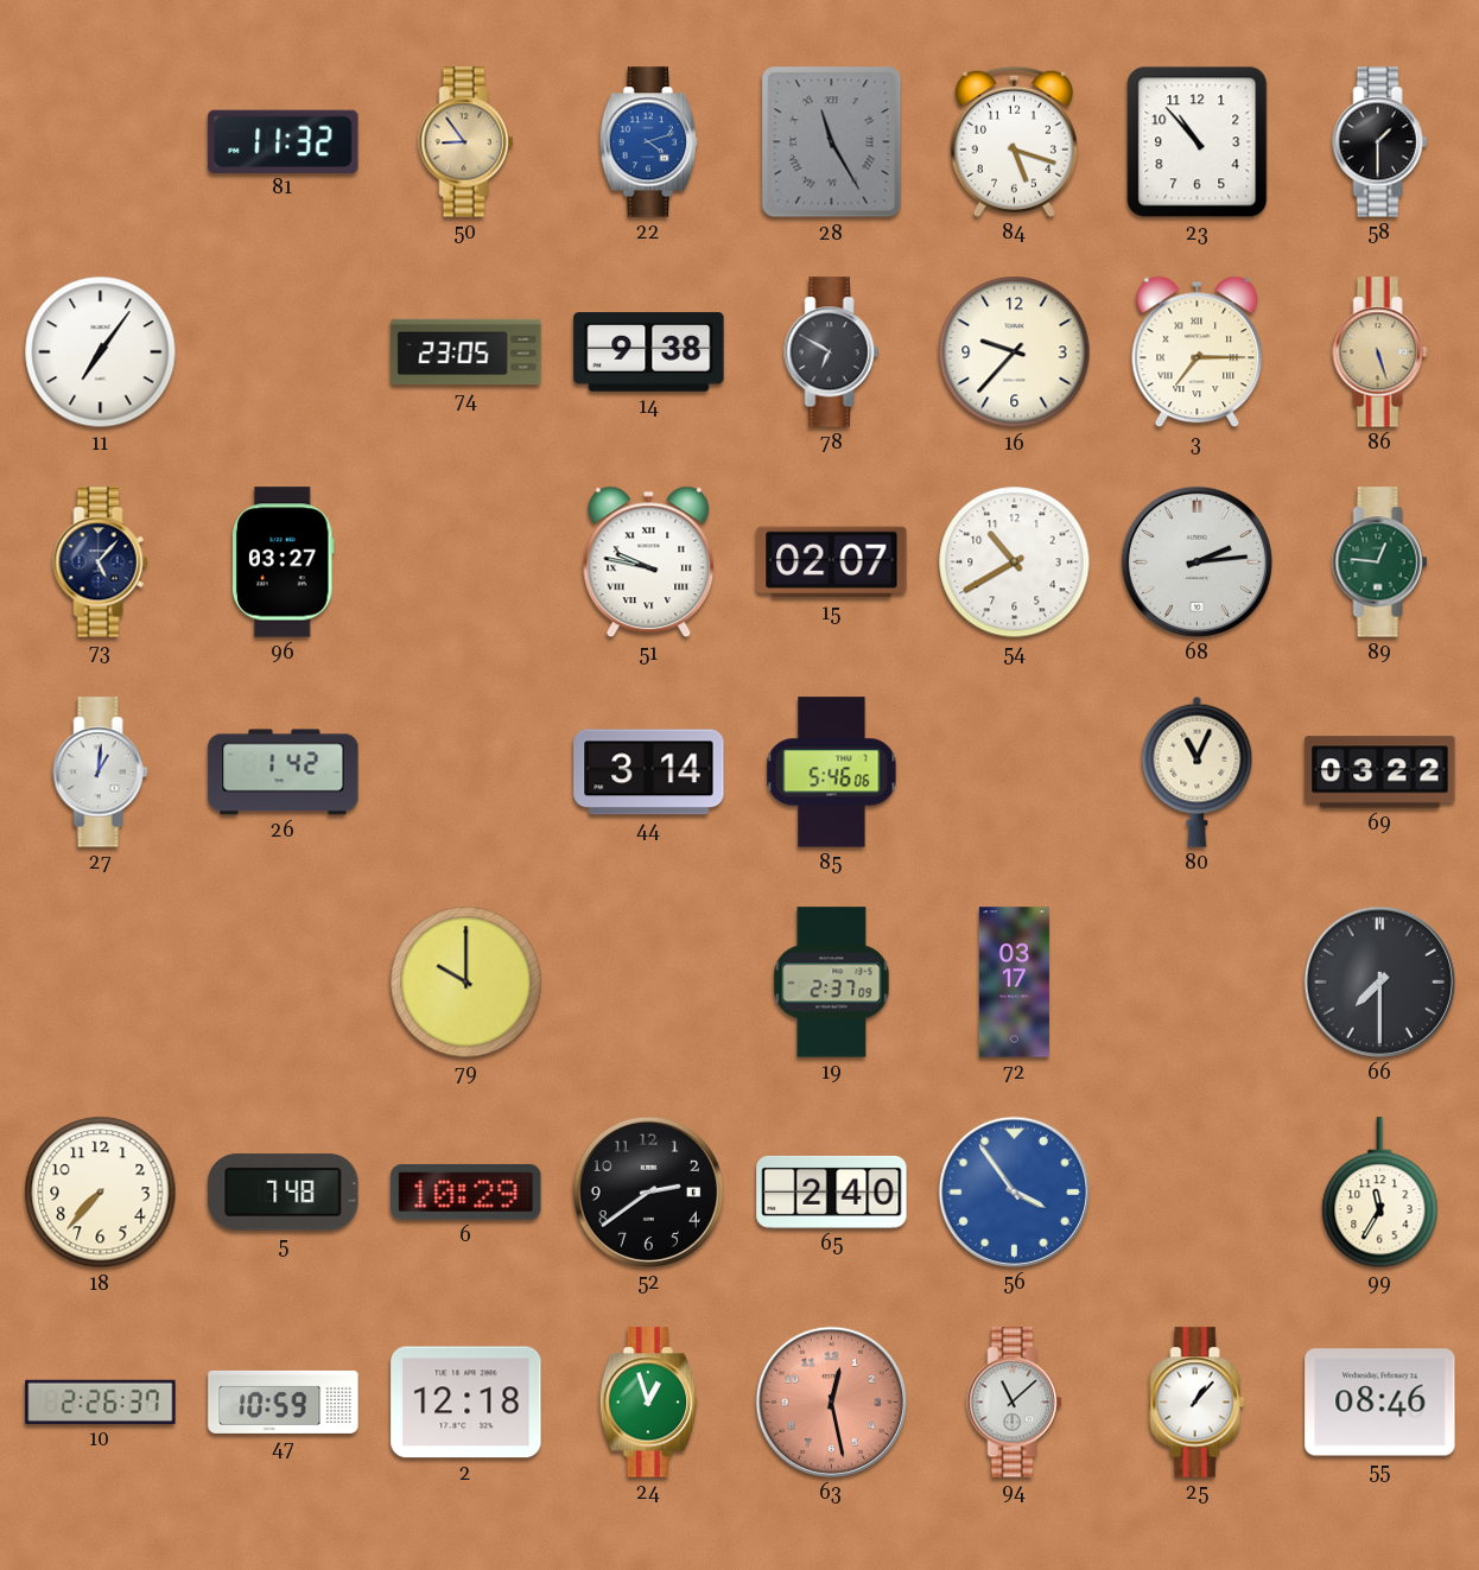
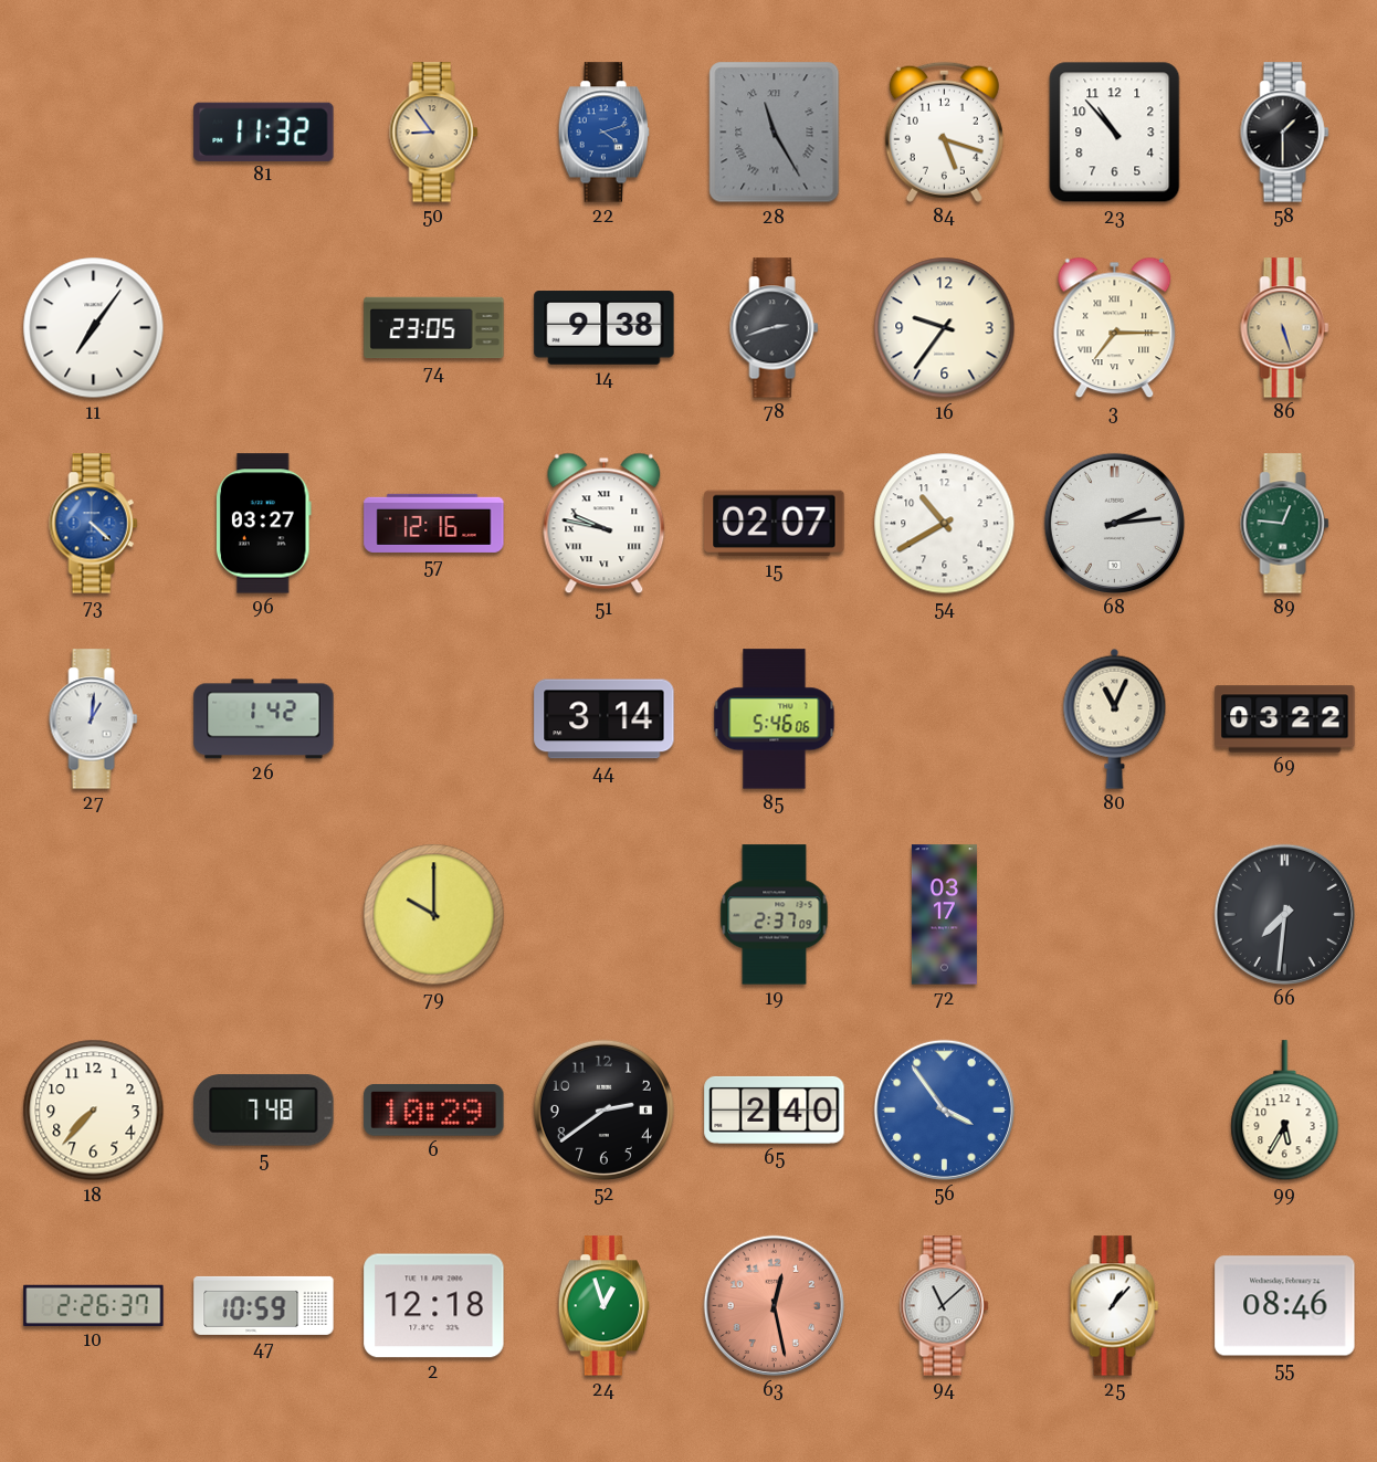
78: 6:50 -> 2:42 (775, 328)
16: 9:37 -> 9:36 (945, 328)
73: 5:07 -> 4:22 (94, 524)
73 dial: navy -> blue (94, 524)
57: none -> 12:16 (434, 523)
66: 7:30 -> 7:31 (1284, 914)
99: 11:35 -> 5:35 (1285, 1111)
